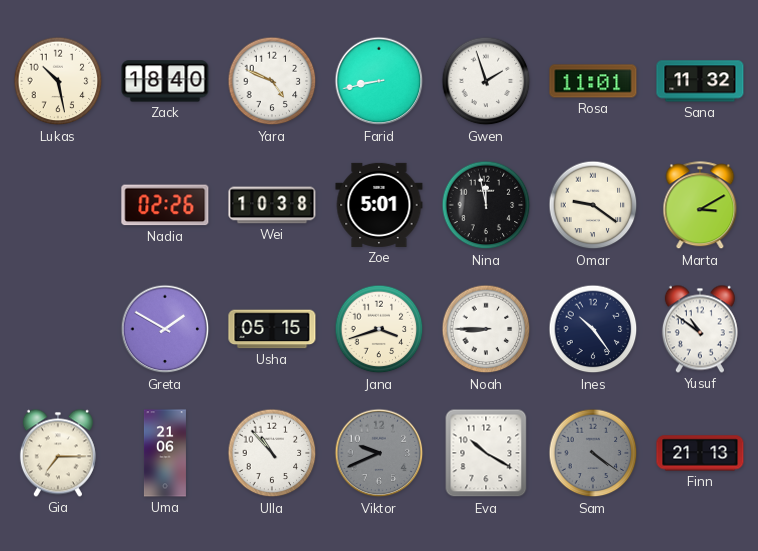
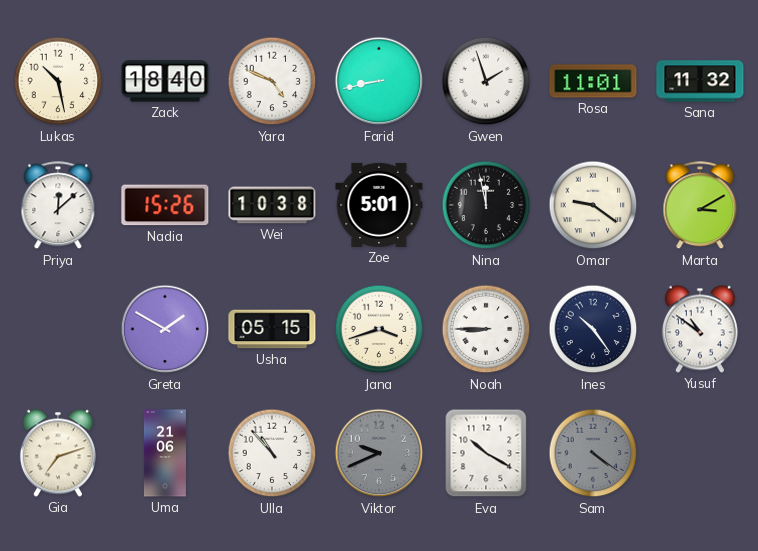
Priya: none -> 12:08 (58, 206)
Nadia: 02:26 -> 15:26 (165, 205)
Gia: 7:15 -> 7:12 (58, 453)
Finn: 21:13 -> none (700, 453)
